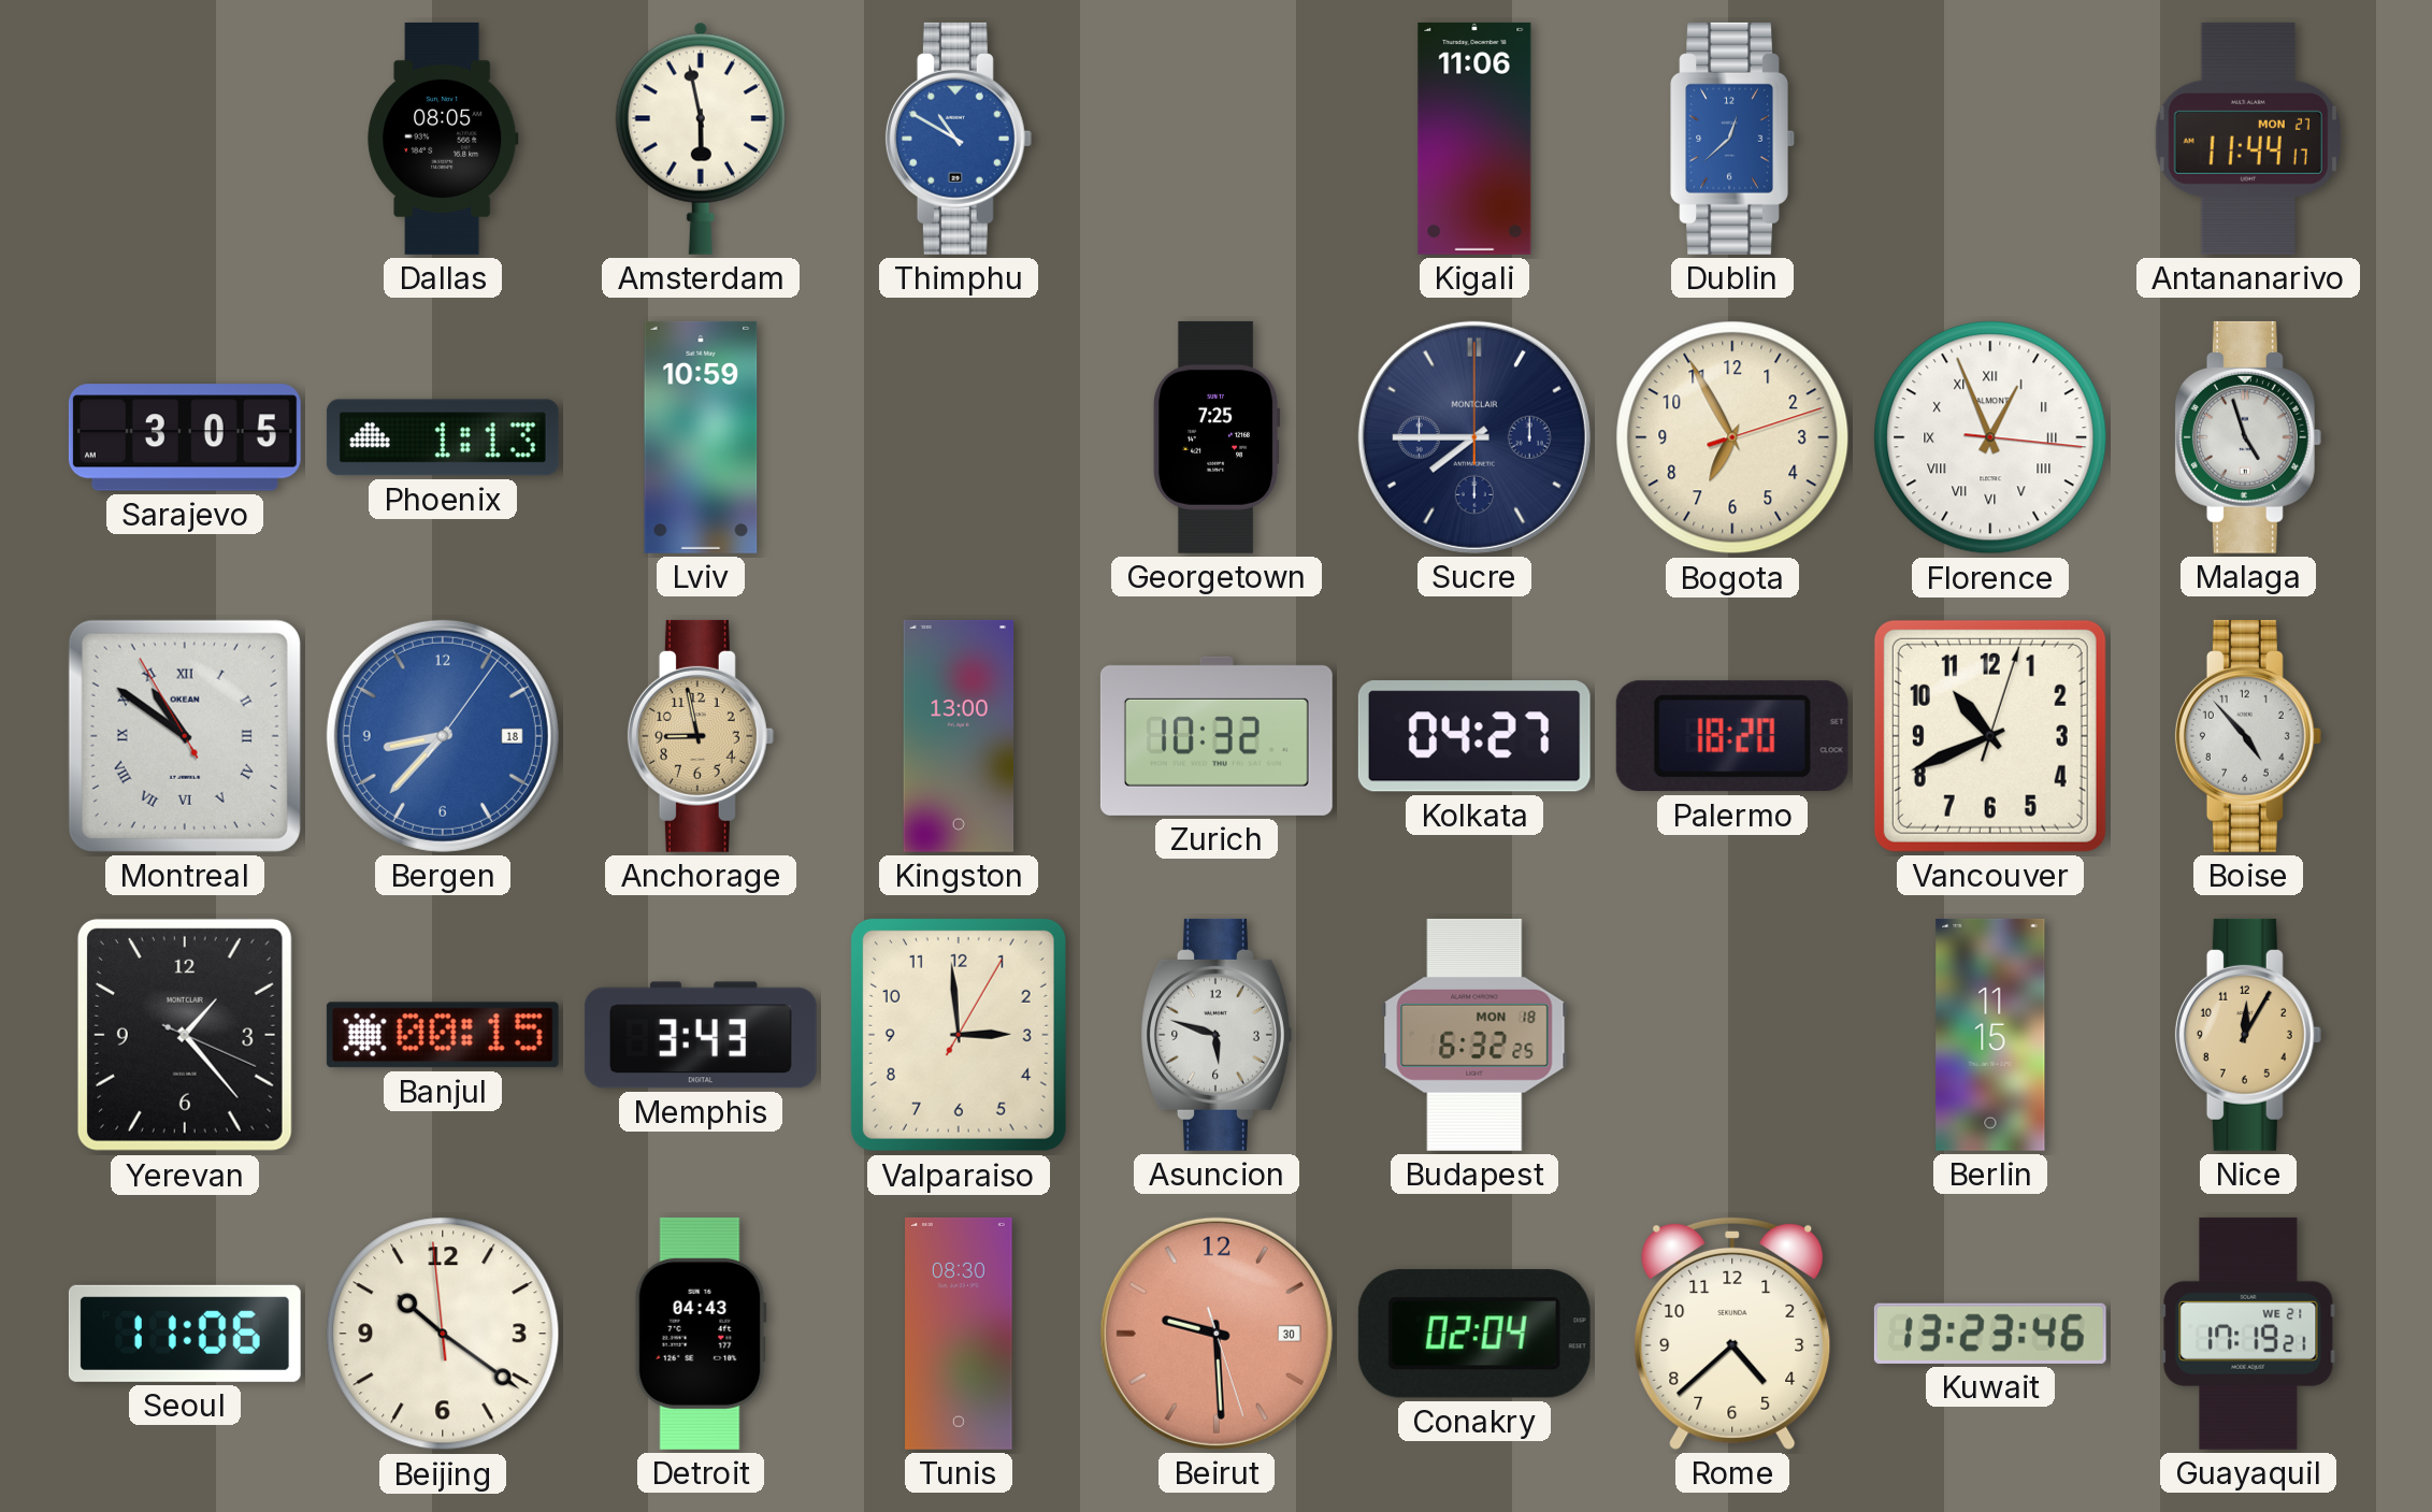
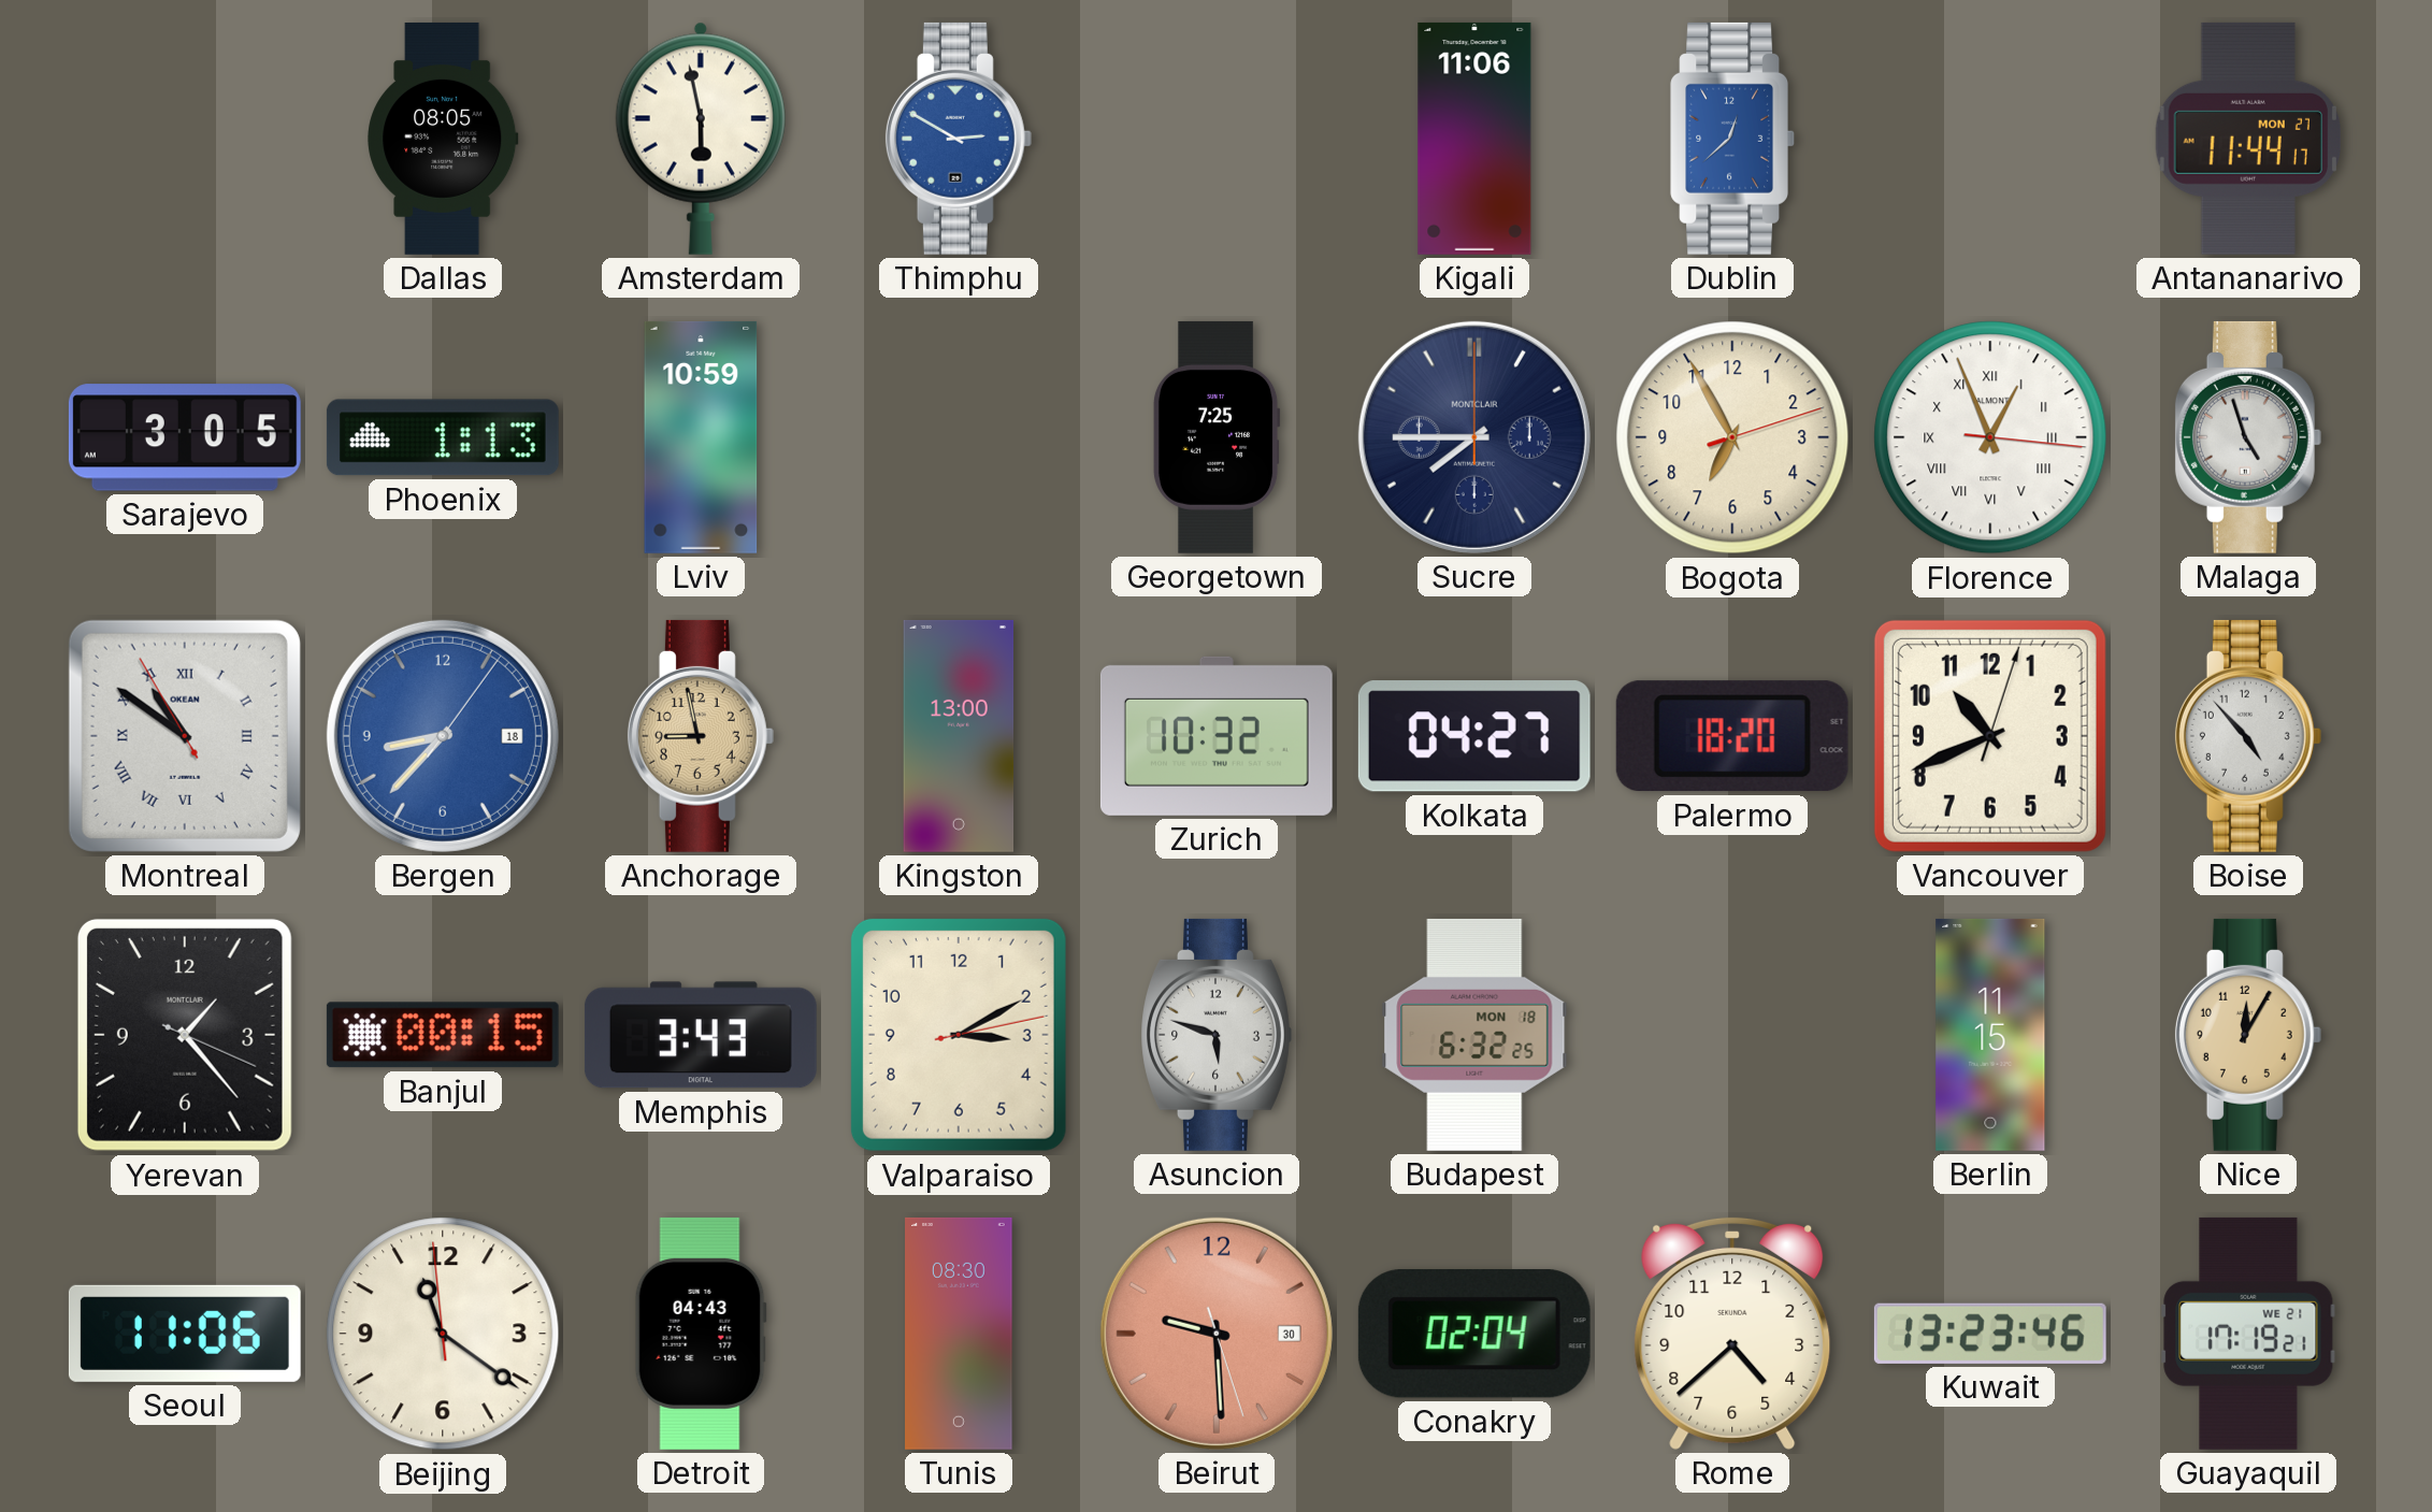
Thimphu: 10:50 -> 2:50 (959, 139)
Valparaiso: 2:59 -> 3:10 (959, 1035)
Beijing: 10:20 -> 11:20 (443, 1334)
